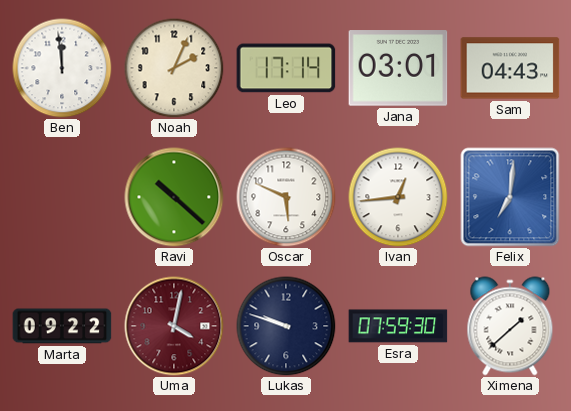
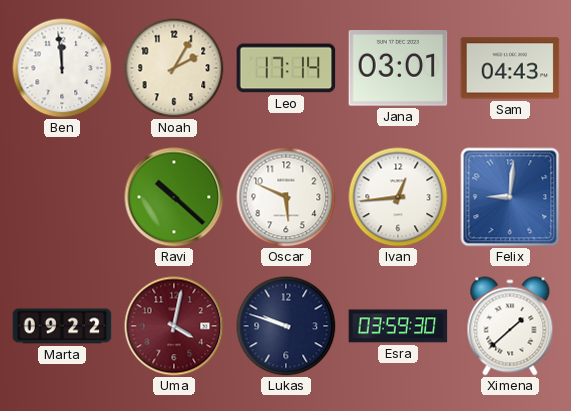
Noah: 2:04 -> 2:05 (174, 68)
Felix: 7:01 -> 9:01 (510, 197)
Esra: 07:59 -> 03:59 (398, 326)
